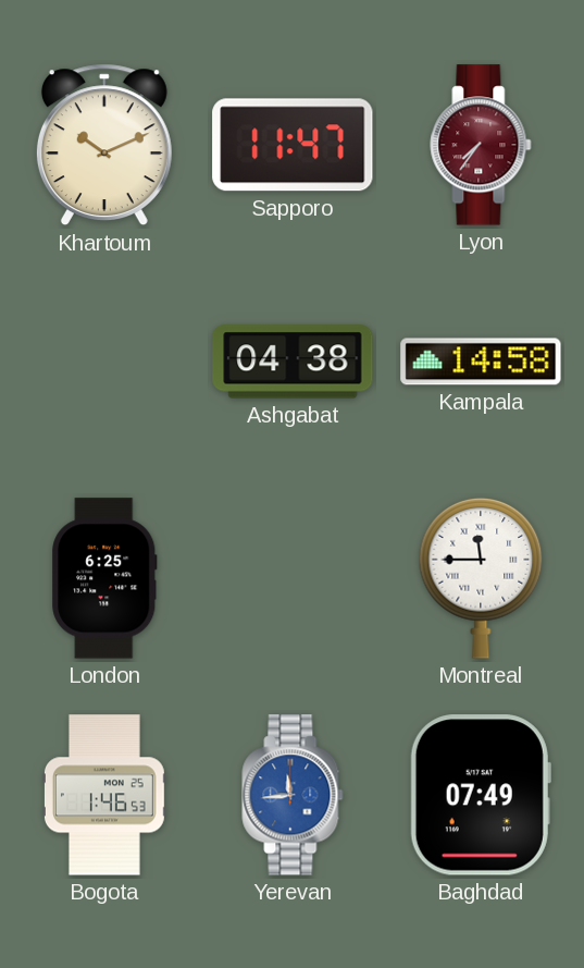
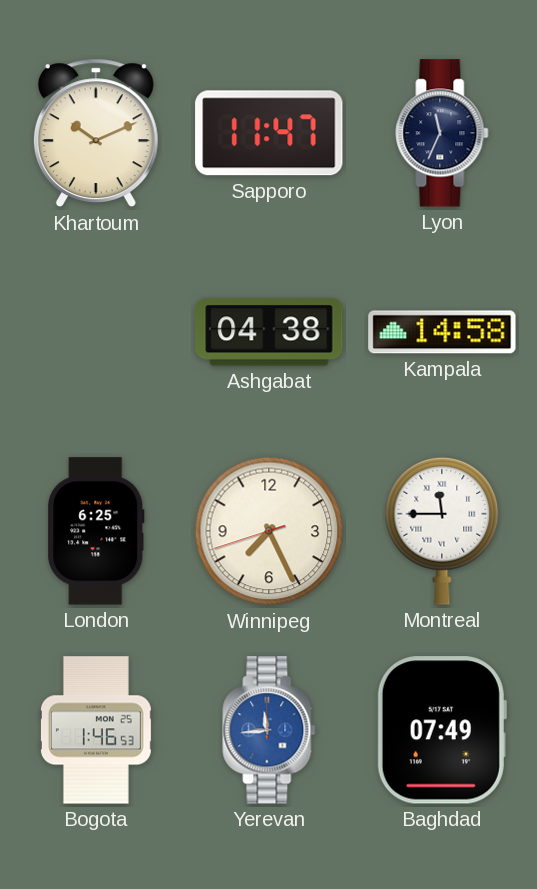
Lyon: 7:36 -> 11:34 (442, 133)
Lyon dial: burgundy -> navy (442, 133)
Winnipeg: none -> 7:25 (269, 531)
